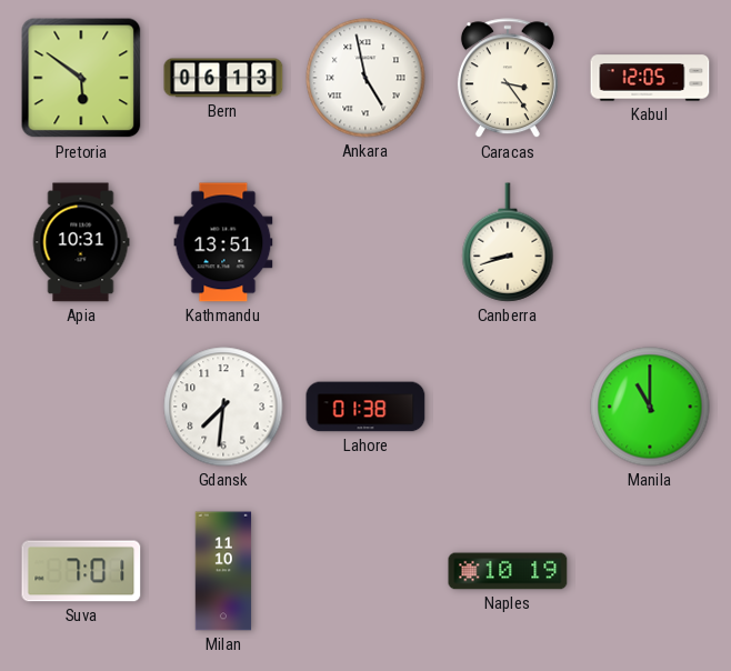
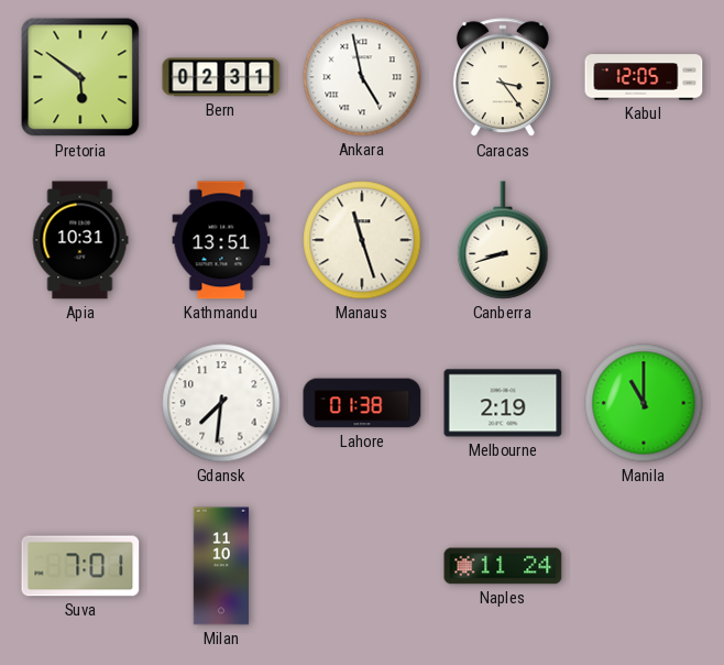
Bern: 06:13 -> 02:31 (221, 77)
Manaus: none -> 11:27 (362, 240)
Melbourne: none -> 2:19 (503, 403)
Naples: 10:19 -> 11:24 (503, 566)
